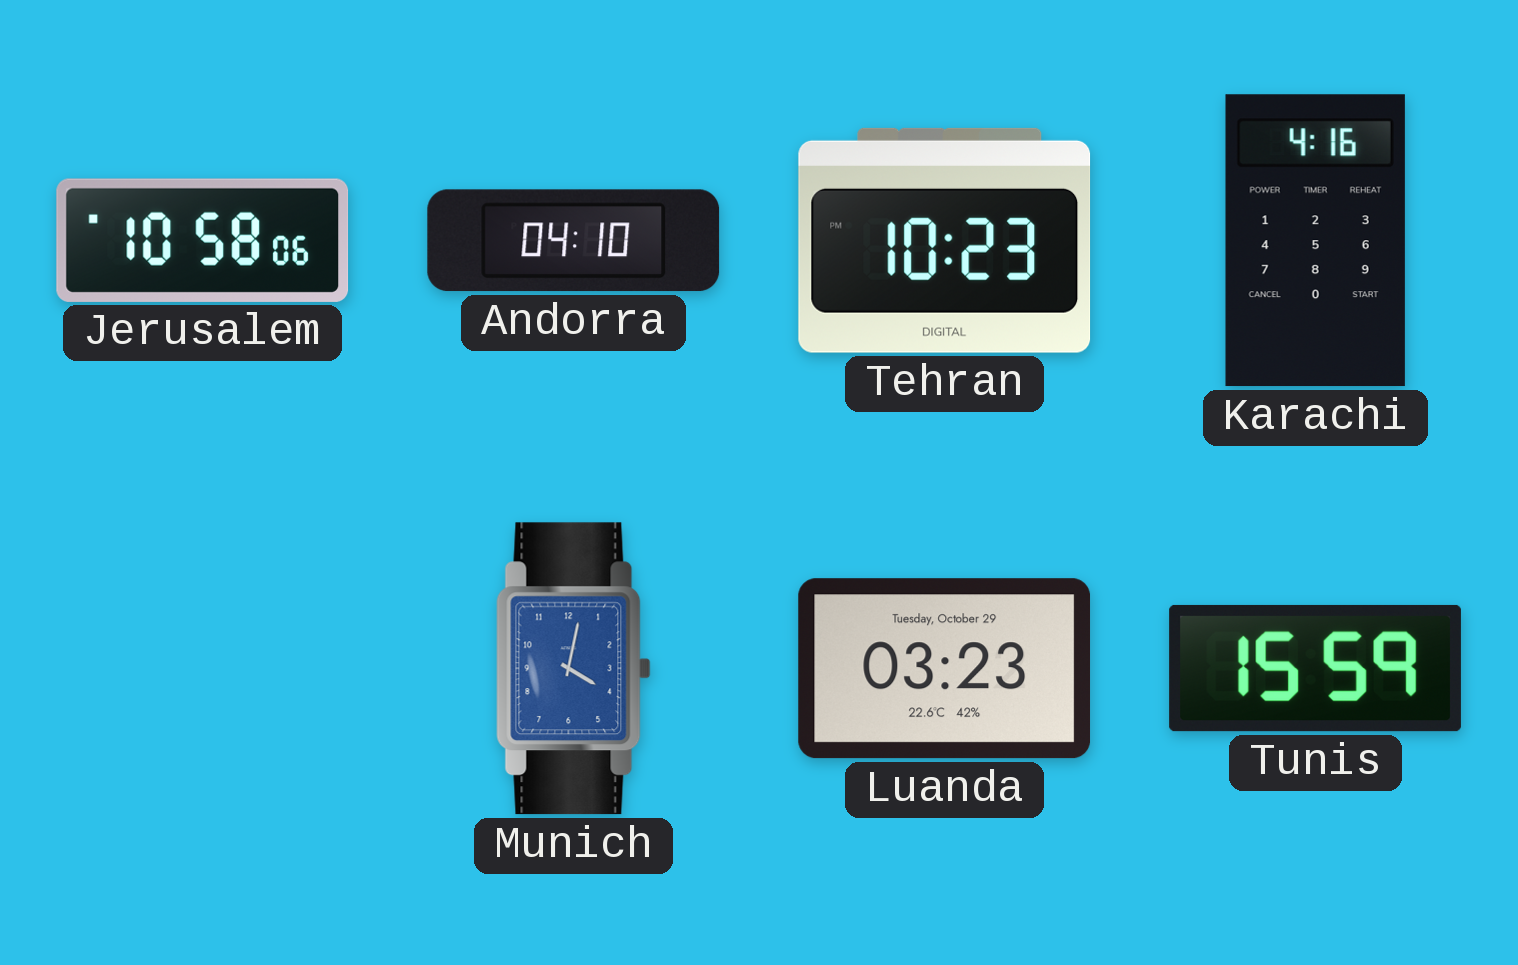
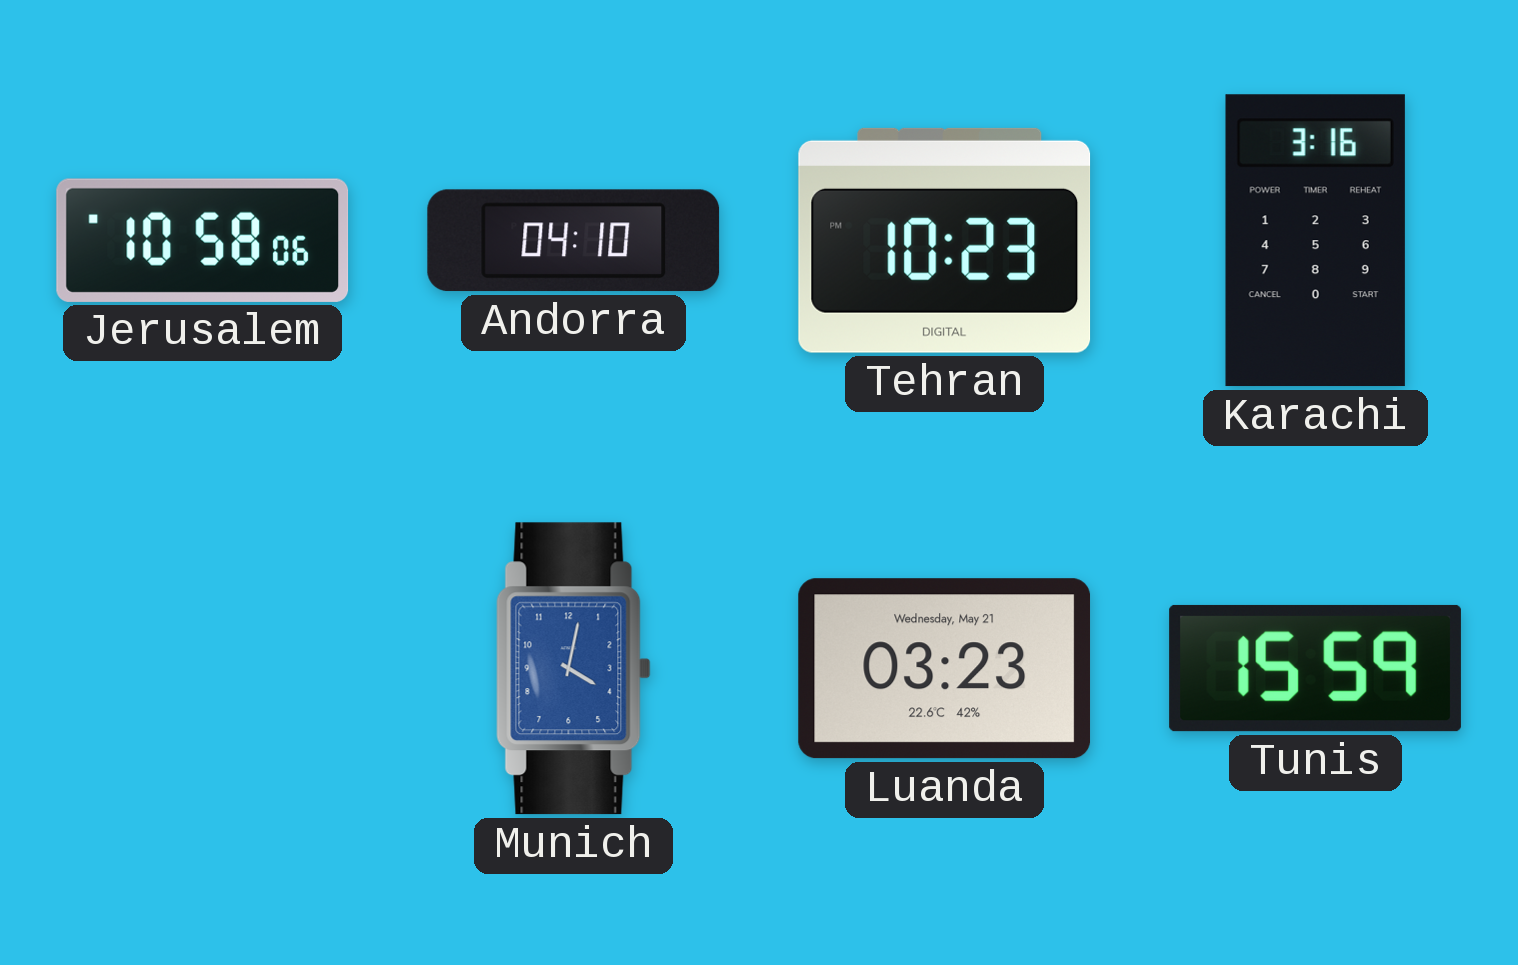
Karachi: 4:16 -> 3:16 (1315, 241)
Luanda date: Tuesday, October 29 -> Wednesday, May 21 (945, 669)
